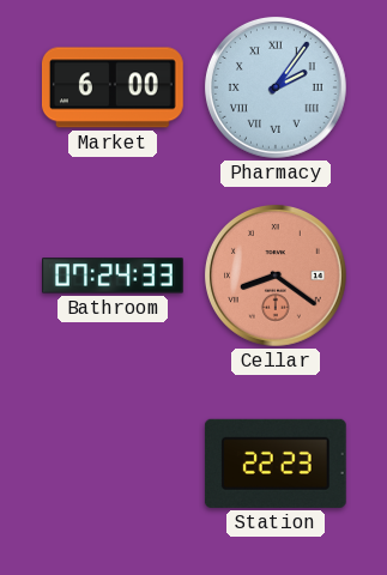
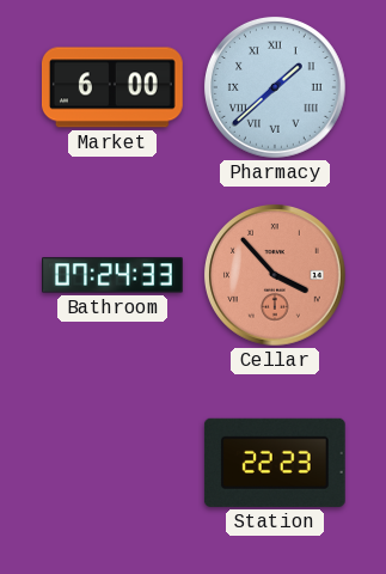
Pharmacy: 2:06 -> 1:38 (275, 87)
Cellar: 8:21 -> 3:53 (275, 275)
